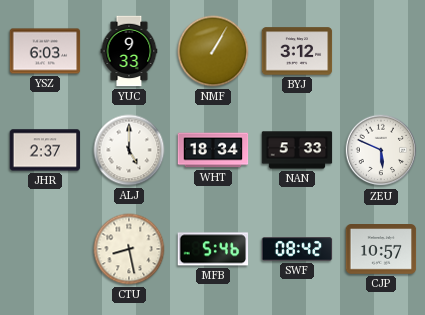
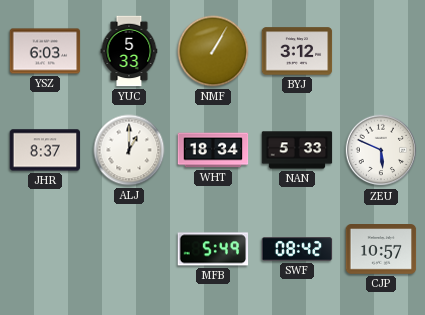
YUC: 9:33 -> 5:33 (129, 51)
JHR: 2:37 -> 8:37 (45, 150)
ALJ: 5:00 -> 1:00 (129, 150)
CTU: 8:28 -> none (129, 249)
MFB: 5:46 -> 5:49 (213, 249)
